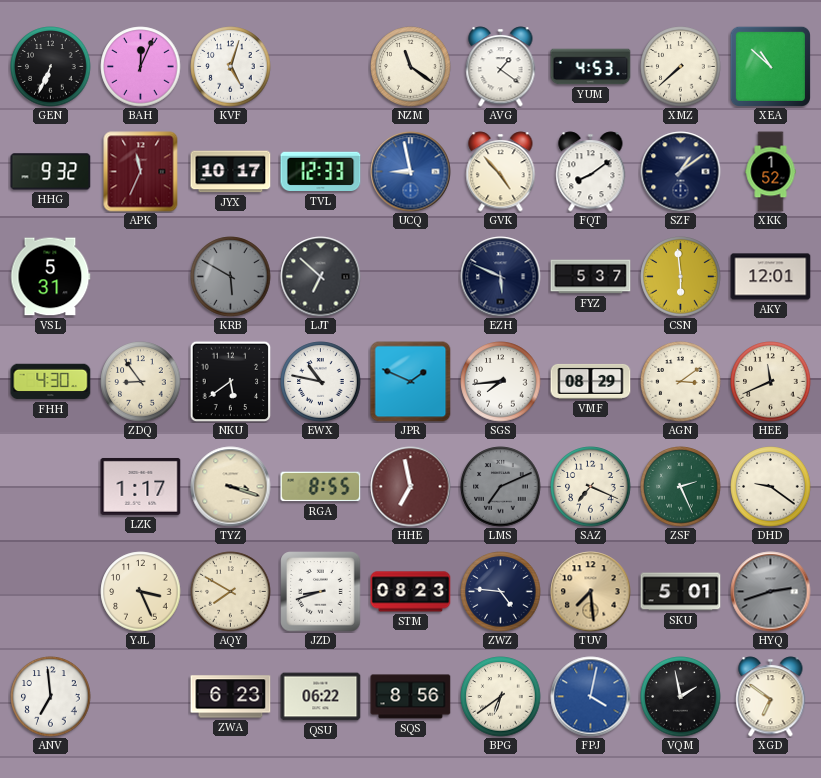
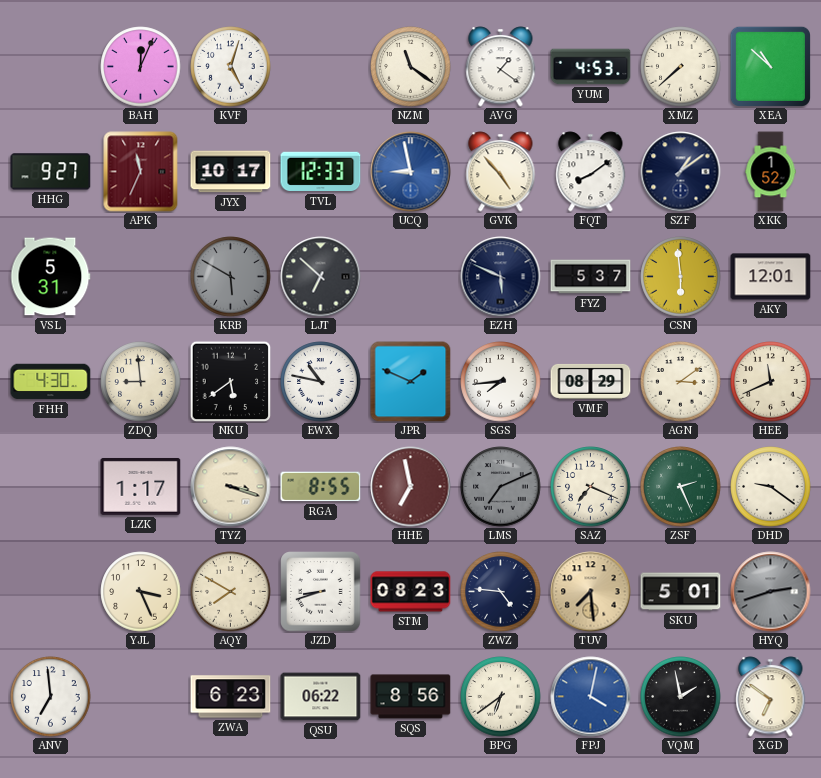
GEN: 6:34 -> none (51, 67)
HHG: 9:32 -> 9:27 (51, 172)
ZDQ: 8:54 -> 8:59 (141, 382)
